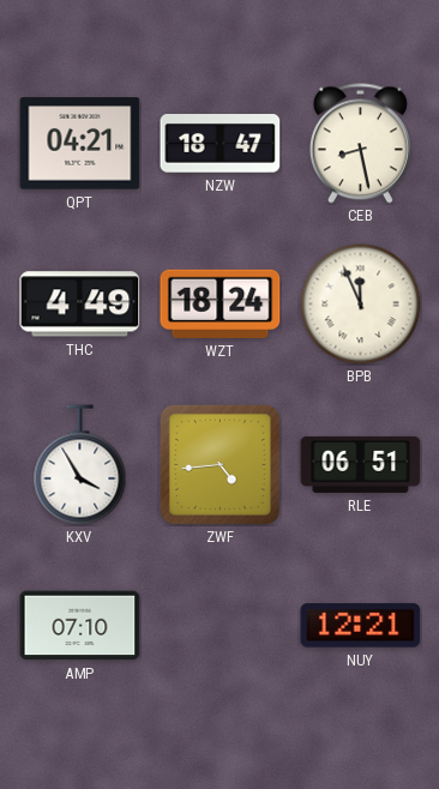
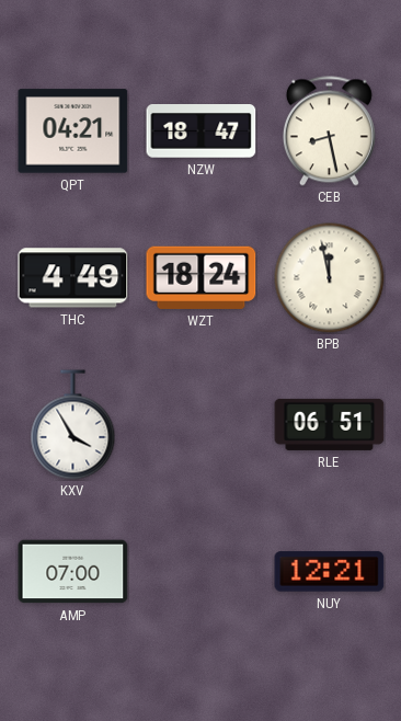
BPB: 11:56 -> 11:58 (330, 278)
ZWF: 4:44 -> none (220, 464)
AMP: 07:10 -> 07:00 (73, 572)
